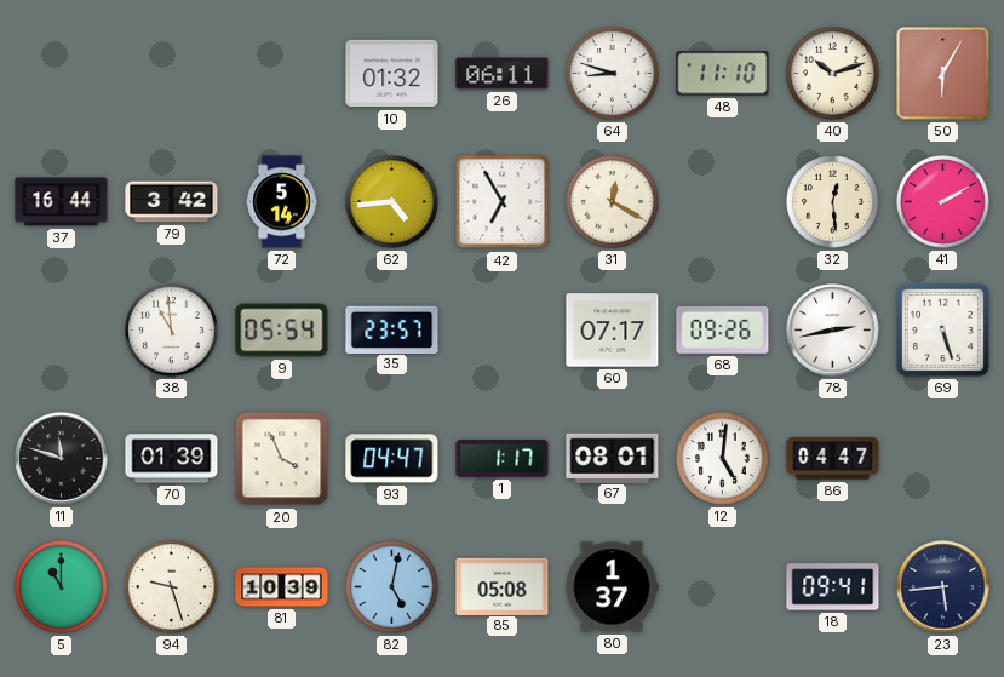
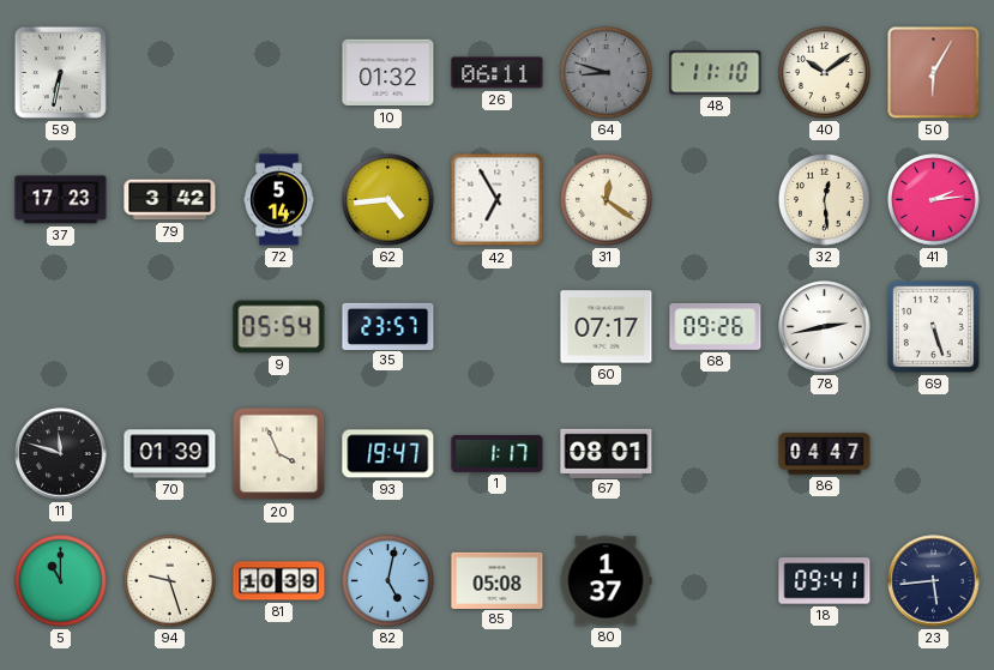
59: none -> 6:32 (60, 72)
64 dial: white -> grey (607, 73)
40: 10:12 -> 10:09 (825, 73)
37: 16:44 -> 17:23 (61, 200)
31: 12:20 -> 12:21 (607, 200)
41: 2:10 -> 2:14 (934, 200)
38: 10:59 -> none (172, 331)
93: 04:47 -> 19:47 (388, 454)
12: 5:01 -> none (723, 459)
